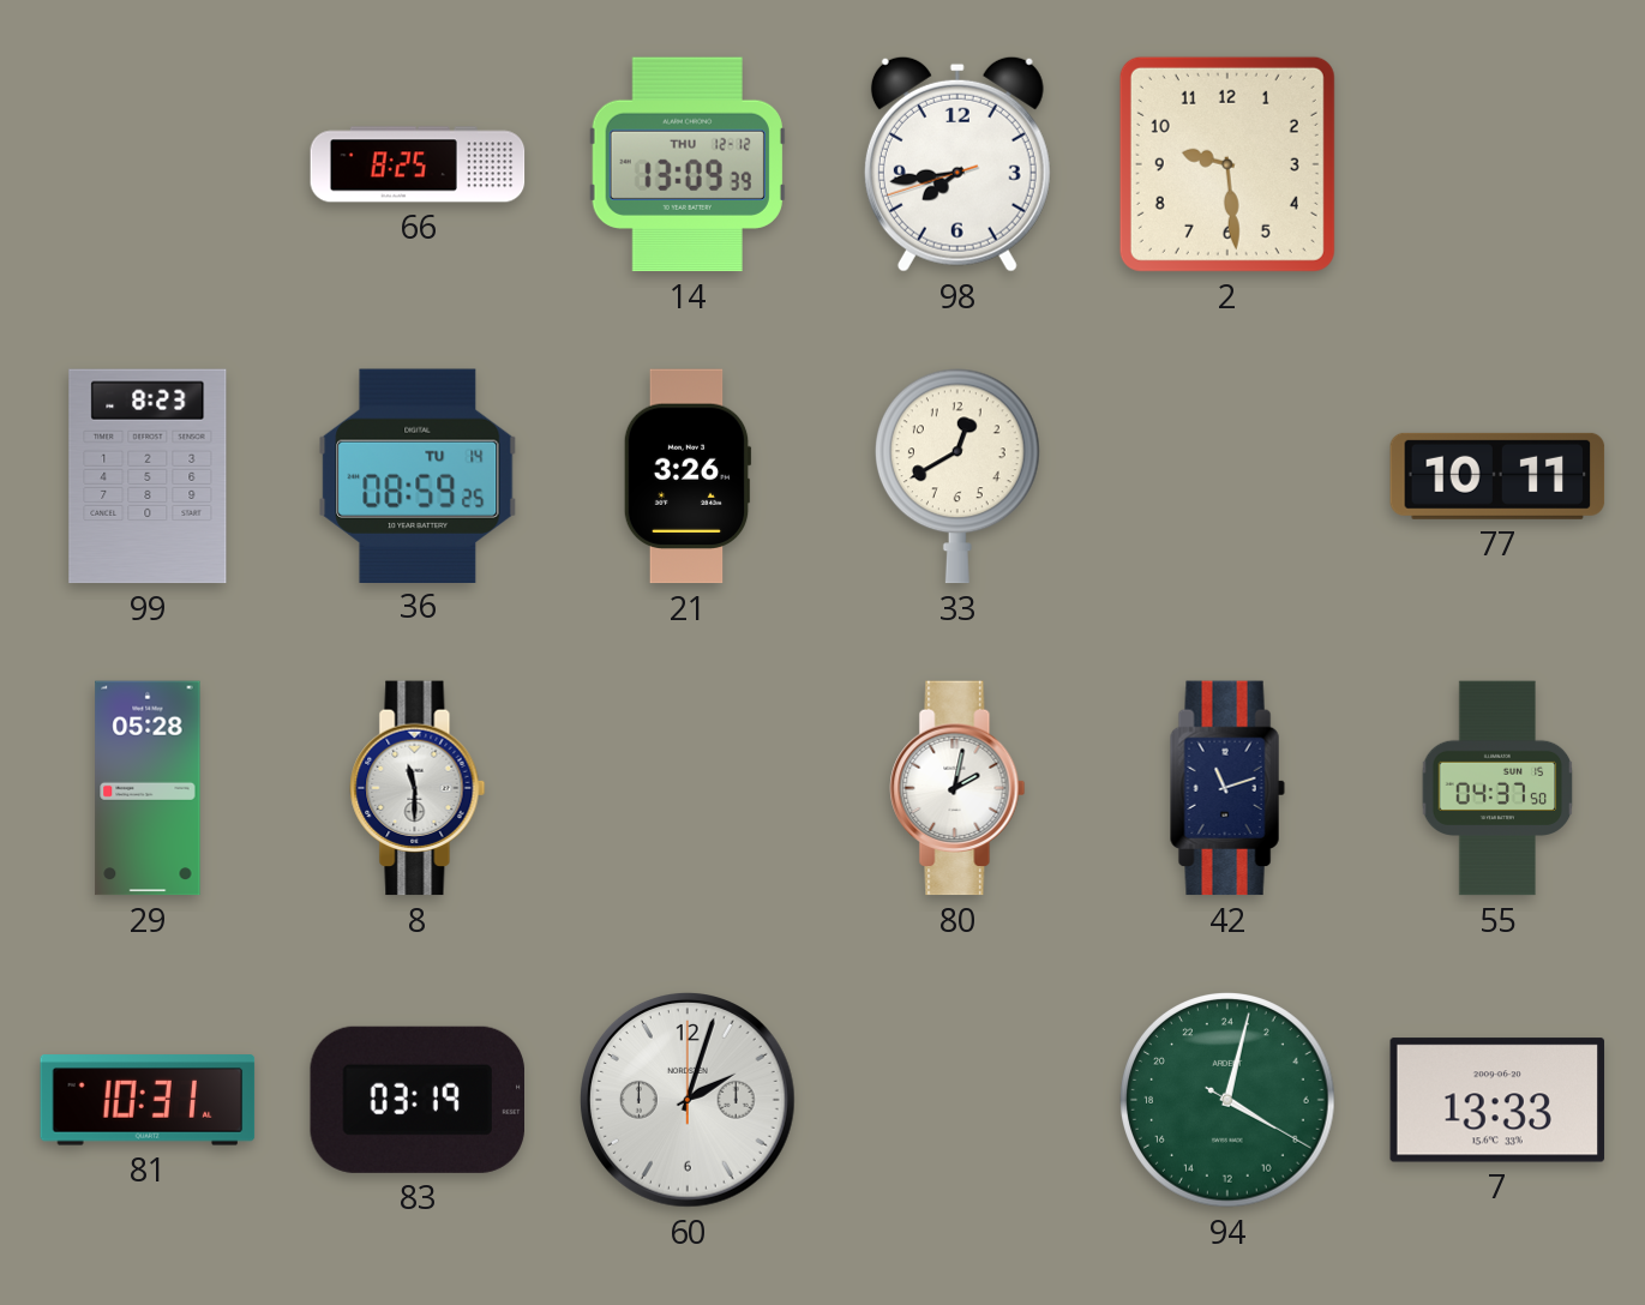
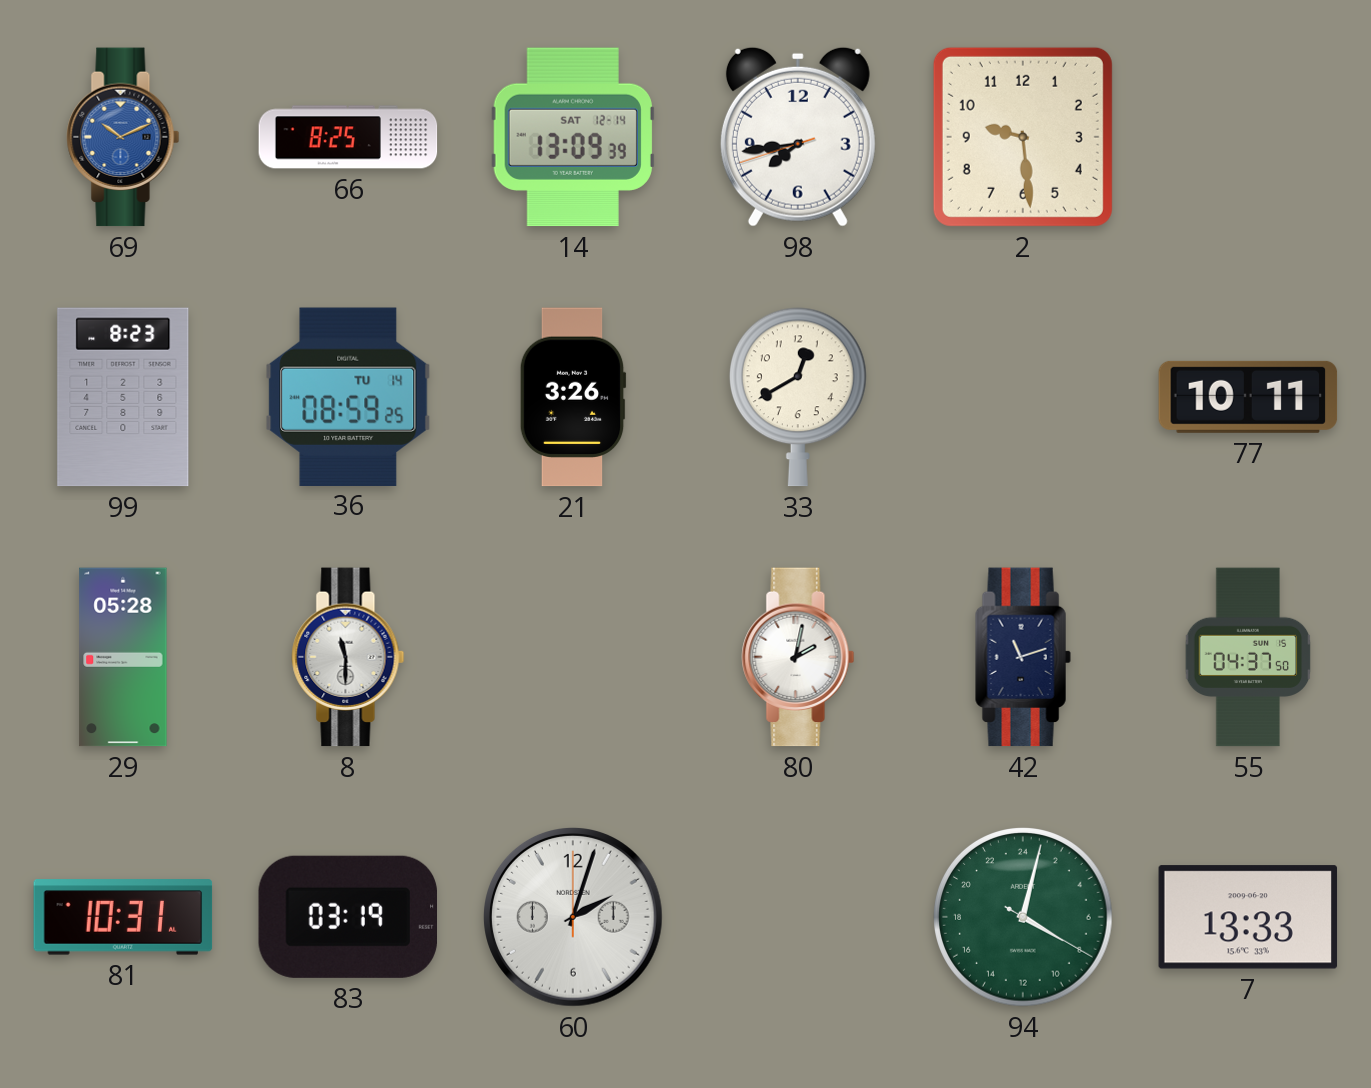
69: none -> 10:11 (123, 137)
14 date: THU 12-12 -> SAT 12-14 (573, 137)
